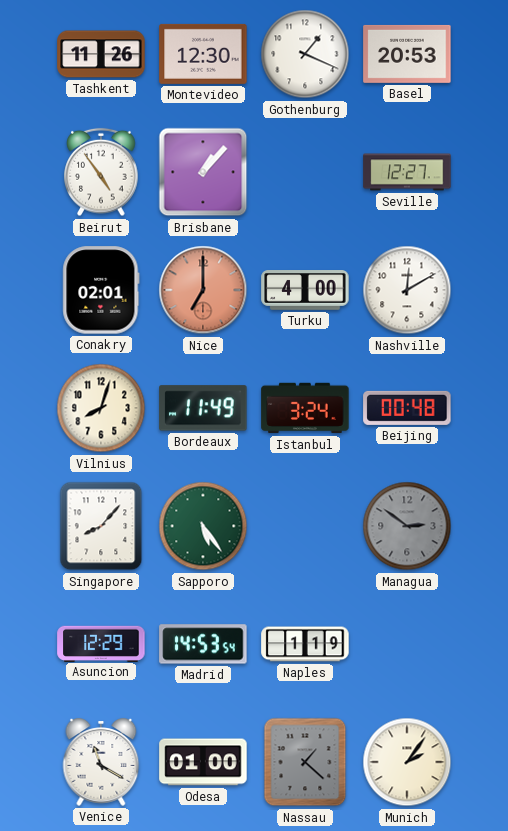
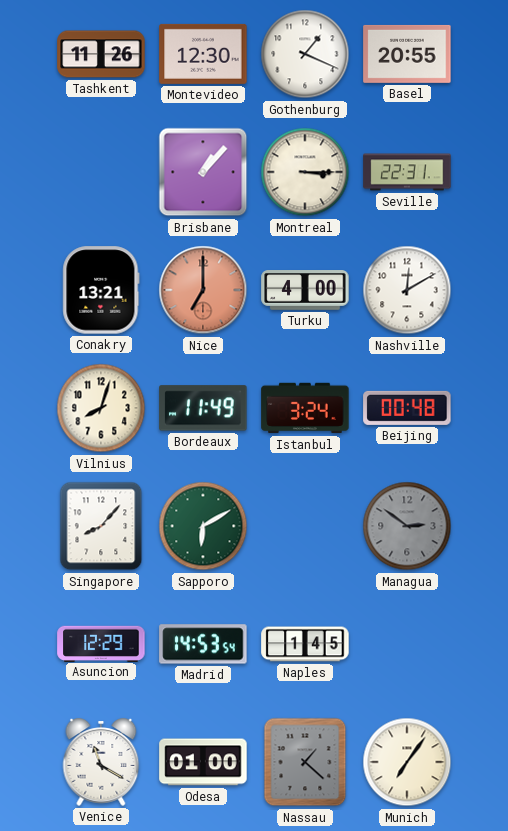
Basel: 20:53 -> 20:55 (407, 54)
Beirut: 4:54 -> none (101, 172)
Montreal: none -> 3:15 (305, 172)
Seville: 12:27 -> 22:31 (407, 172)
Conakry: 02:01 -> 13:21 (101, 290)
Sapporo: 5:24 -> 6:10 (203, 526)
Naples: 1:19 -> 1:45 (305, 644)
Munich: 2:06 -> 7:06 (407, 762)
